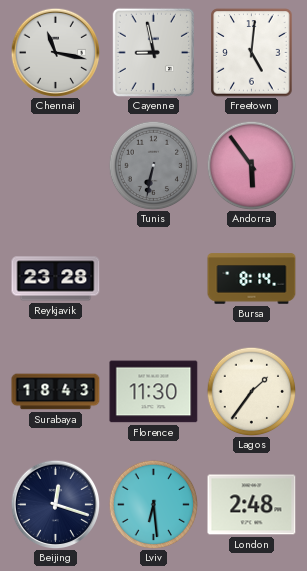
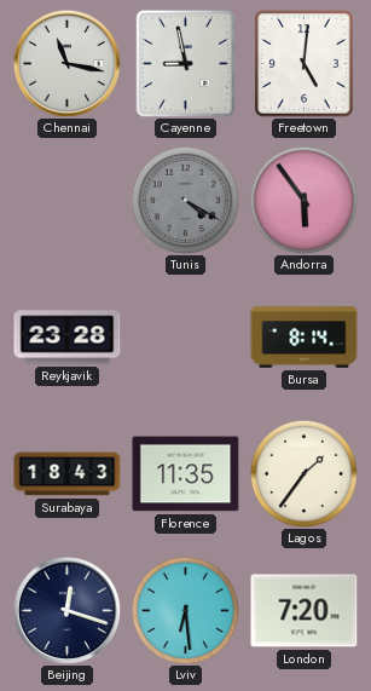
Tunis: 6:32 -> 4:20 (185, 200)
Florence: 11:30 -> 11:35 (186, 474)
London: 2:48 -> 7:20 (305, 611)
